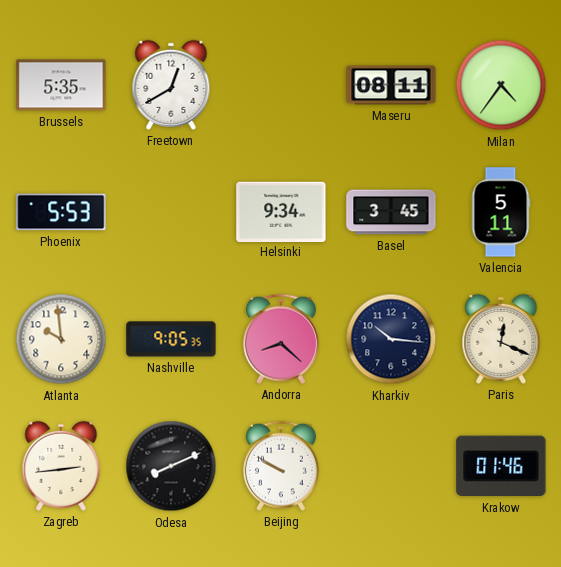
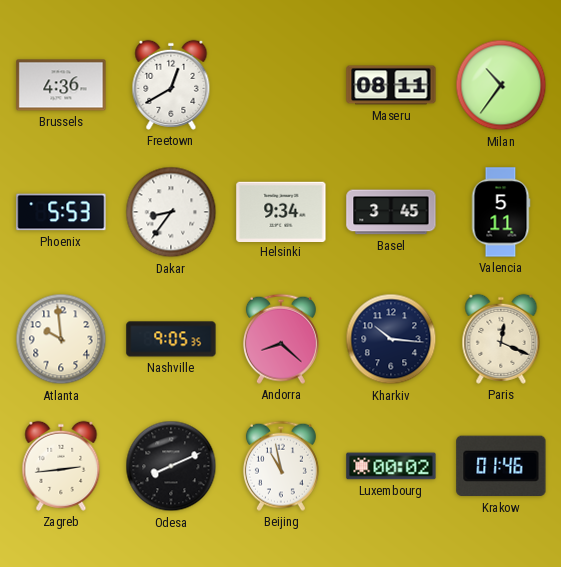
Brussels: 5:35 -> 4:36 (61, 85)
Milan: 4:36 -> 10:36 (501, 85)
Dakar: none -> 8:36 (171, 212)
Beijing: 9:50 -> 10:58 (281, 466)
Luxembourg: none -> 00:02 (391, 466)
